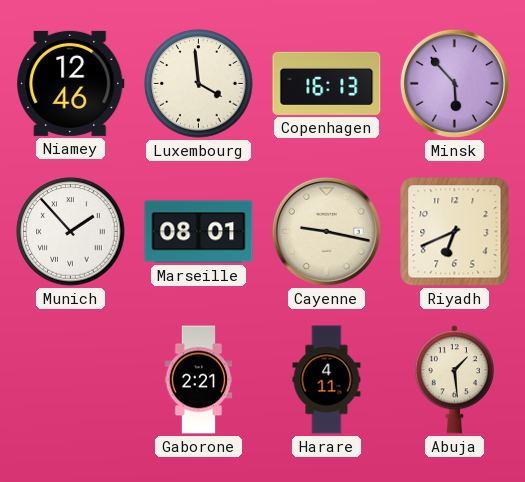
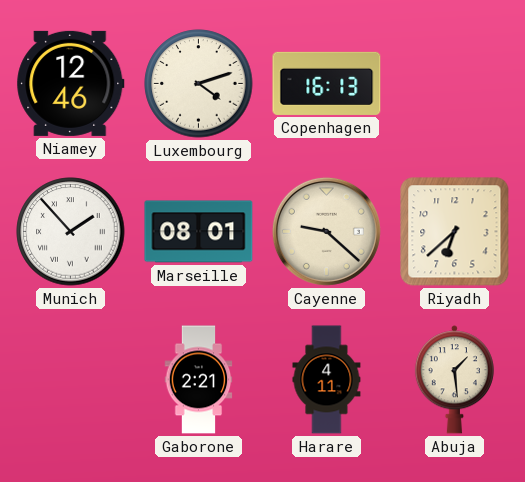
Luxembourg: 3:59 -> 4:12 (199, 84)
Minsk: 5:53 -> none (454, 83)
Cayenne: 9:17 -> 9:22 (326, 231)
Riyadh: 6:41 -> 6:38 (455, 232)
